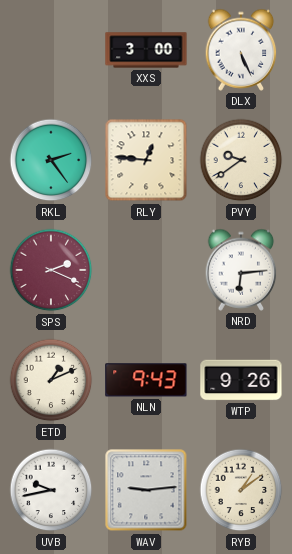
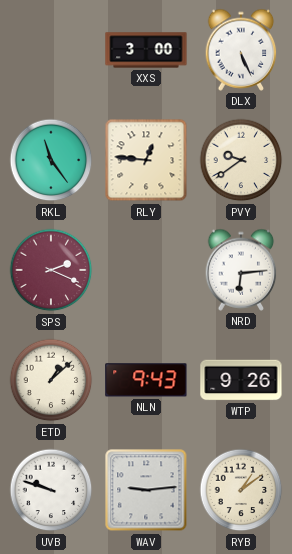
RKL: 2:24 -> 11:24 (51, 160)
ETD: 1:11 -> 1:08 (51, 380)
UVB: 9:43 -> 9:48 (51, 490)
